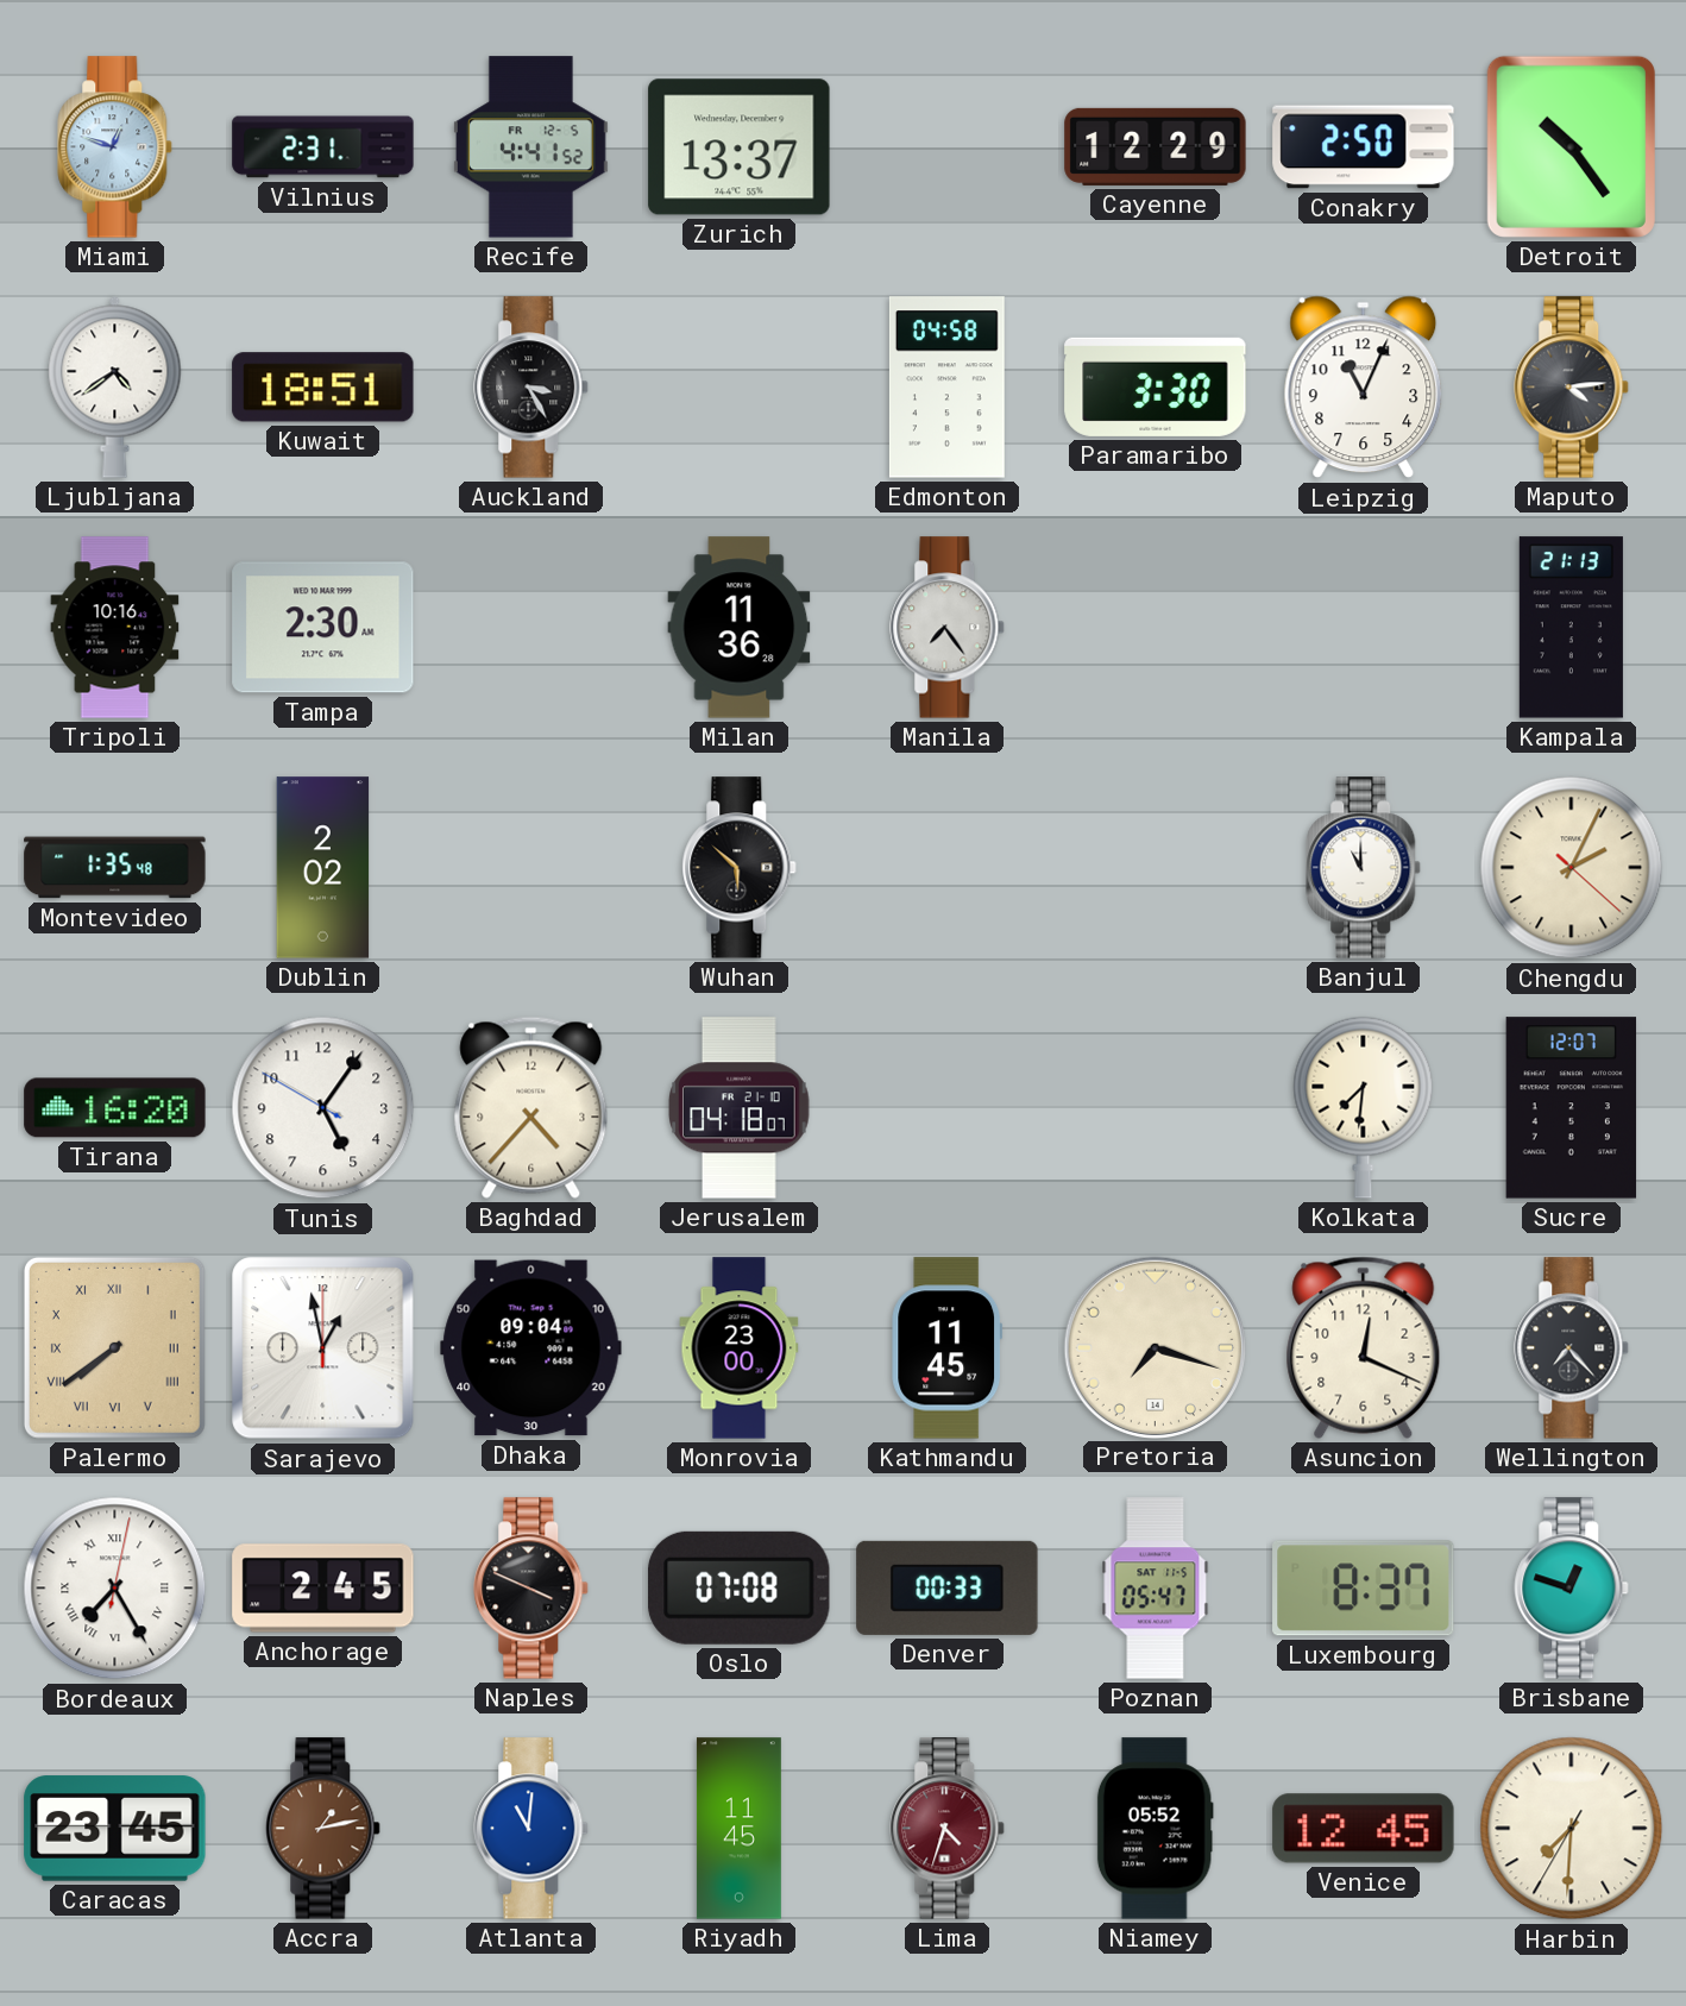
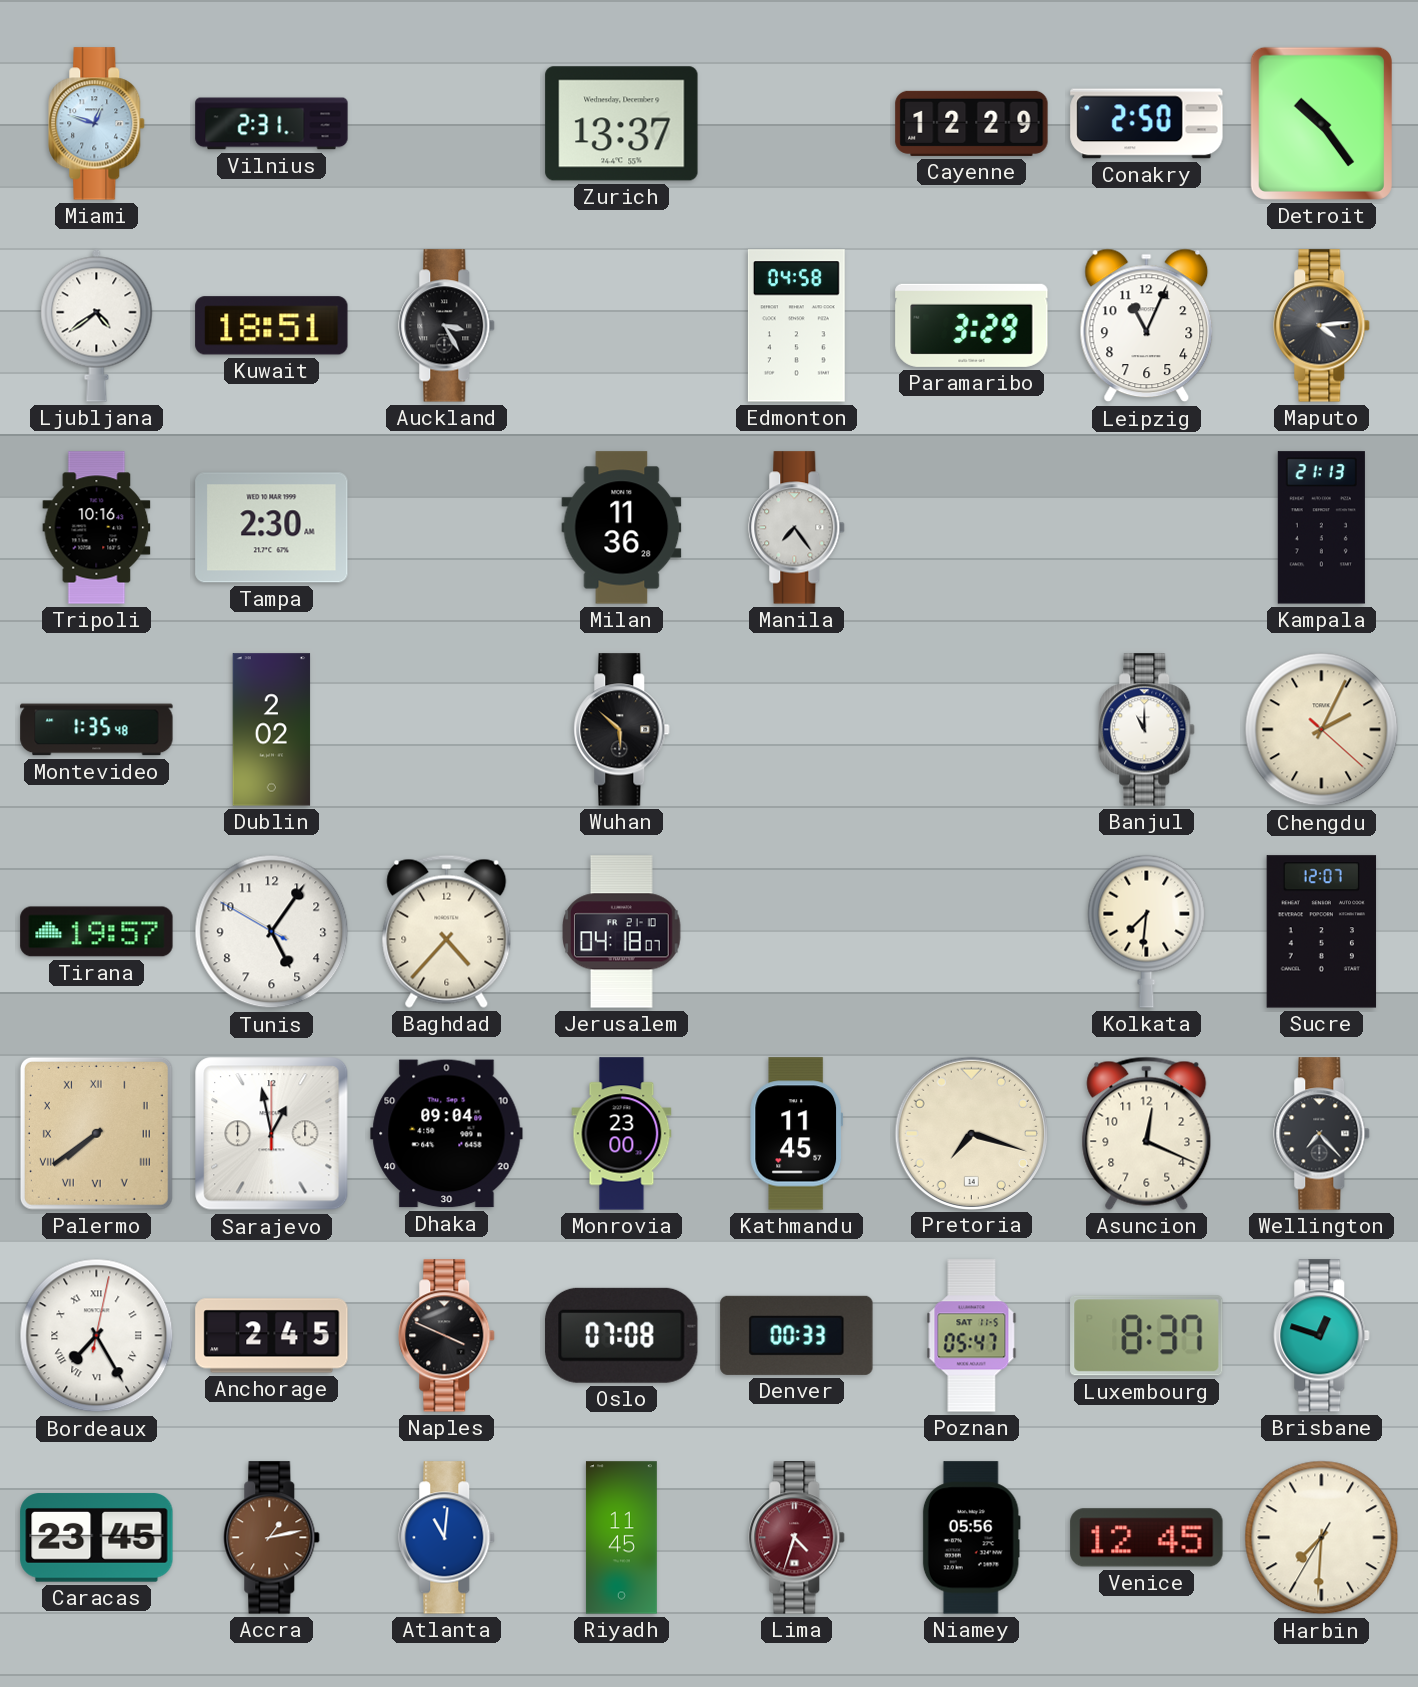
Recife: 4:41 -> none (530, 147)
Paramaribo: 3:30 -> 3:29 (972, 325)
Tirana: 16:20 -> 19:57 (97, 932)
Niamey: 05:52 -> 05:56 (971, 1538)
